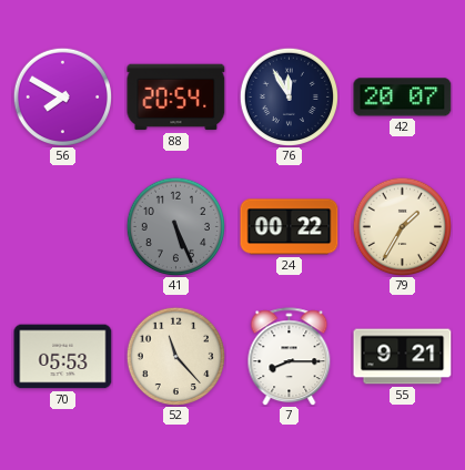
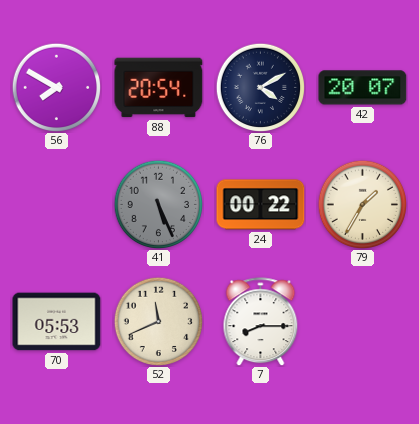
76: 11:55 -> 4:10 (260, 87)
52: 11:23 -> 11:41 (158, 321)
55: 9:21 -> none (403, 357)
